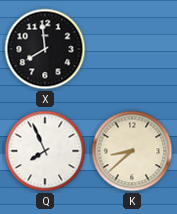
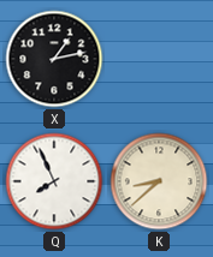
X: 7:59 -> 1:13 (54, 59)
